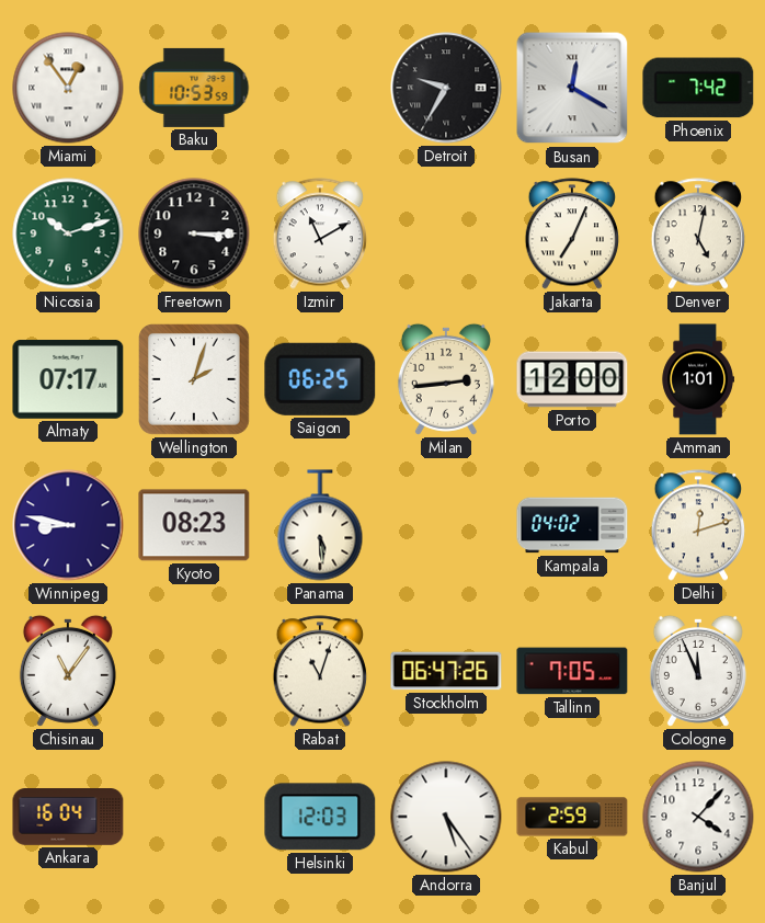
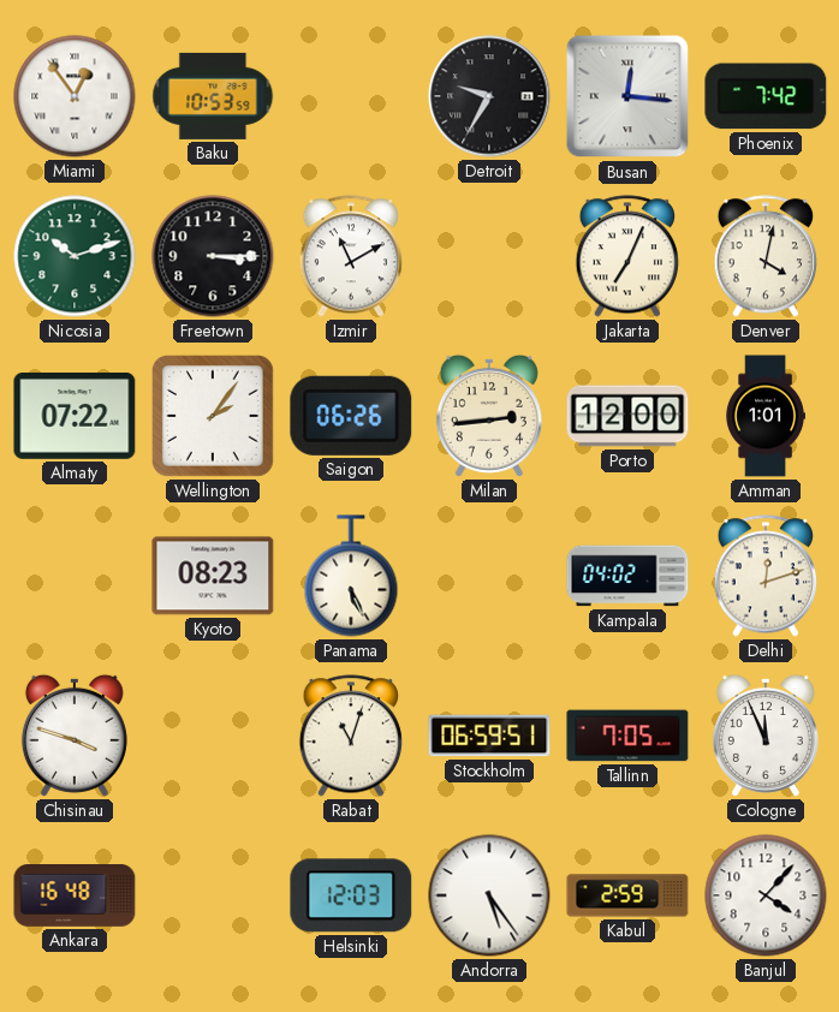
Busan: 12:20 -> 12:16 (627, 96)
Denver: 5:02 -> 4:02 (766, 256)
Almaty: 07:17 -> 07:22 (75, 416)
Wellington: 2:03 -> 2:06 (214, 417)
Saigon: 06:25 -> 06:26 (351, 416)
Winnipeg: 8:47 -> none (68, 525)
Panama: 5:29 -> 5:26 (351, 576)
Chisinau: 11:06 -> 3:48 (75, 736)
Stockholm: 06:47 -> 06:59 (489, 736)
Ankara: 16:04 -> 16:48 (75, 897)
